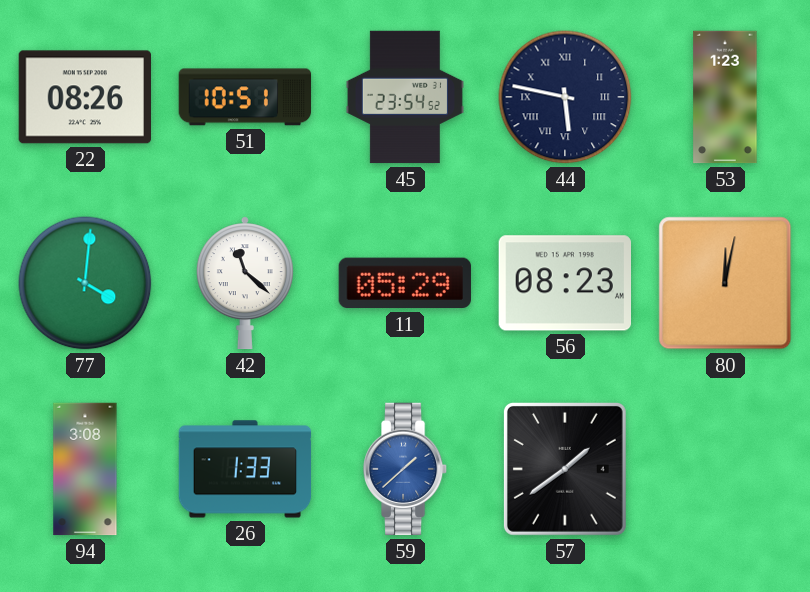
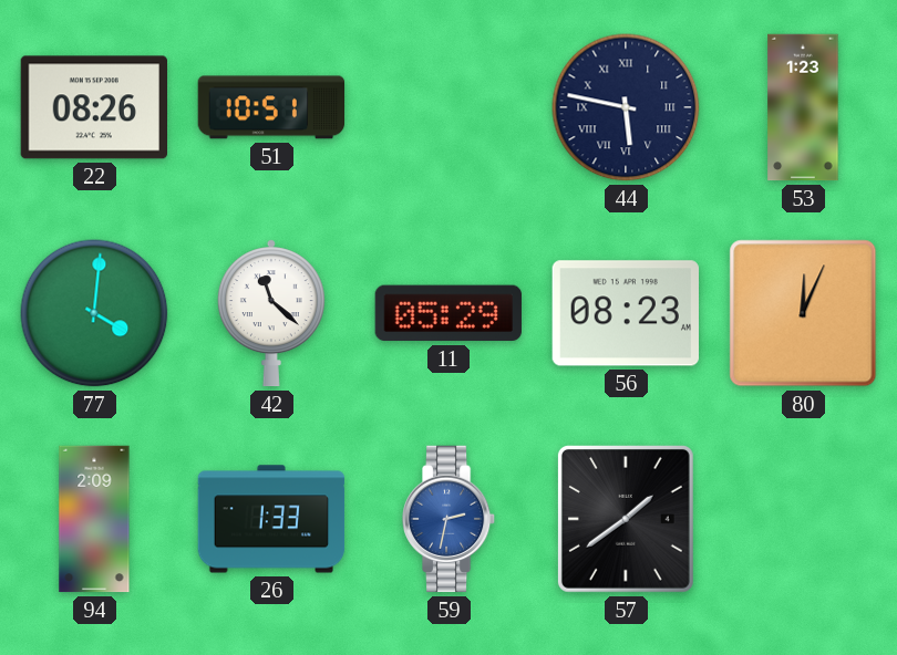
45: 23:54 -> none (405, 97)
80: 12:02 -> 12:04 (803, 313)
94: 3:08 -> 2:09 (94, 519)
59: 1:38 -> 2:32 (448, 519)
